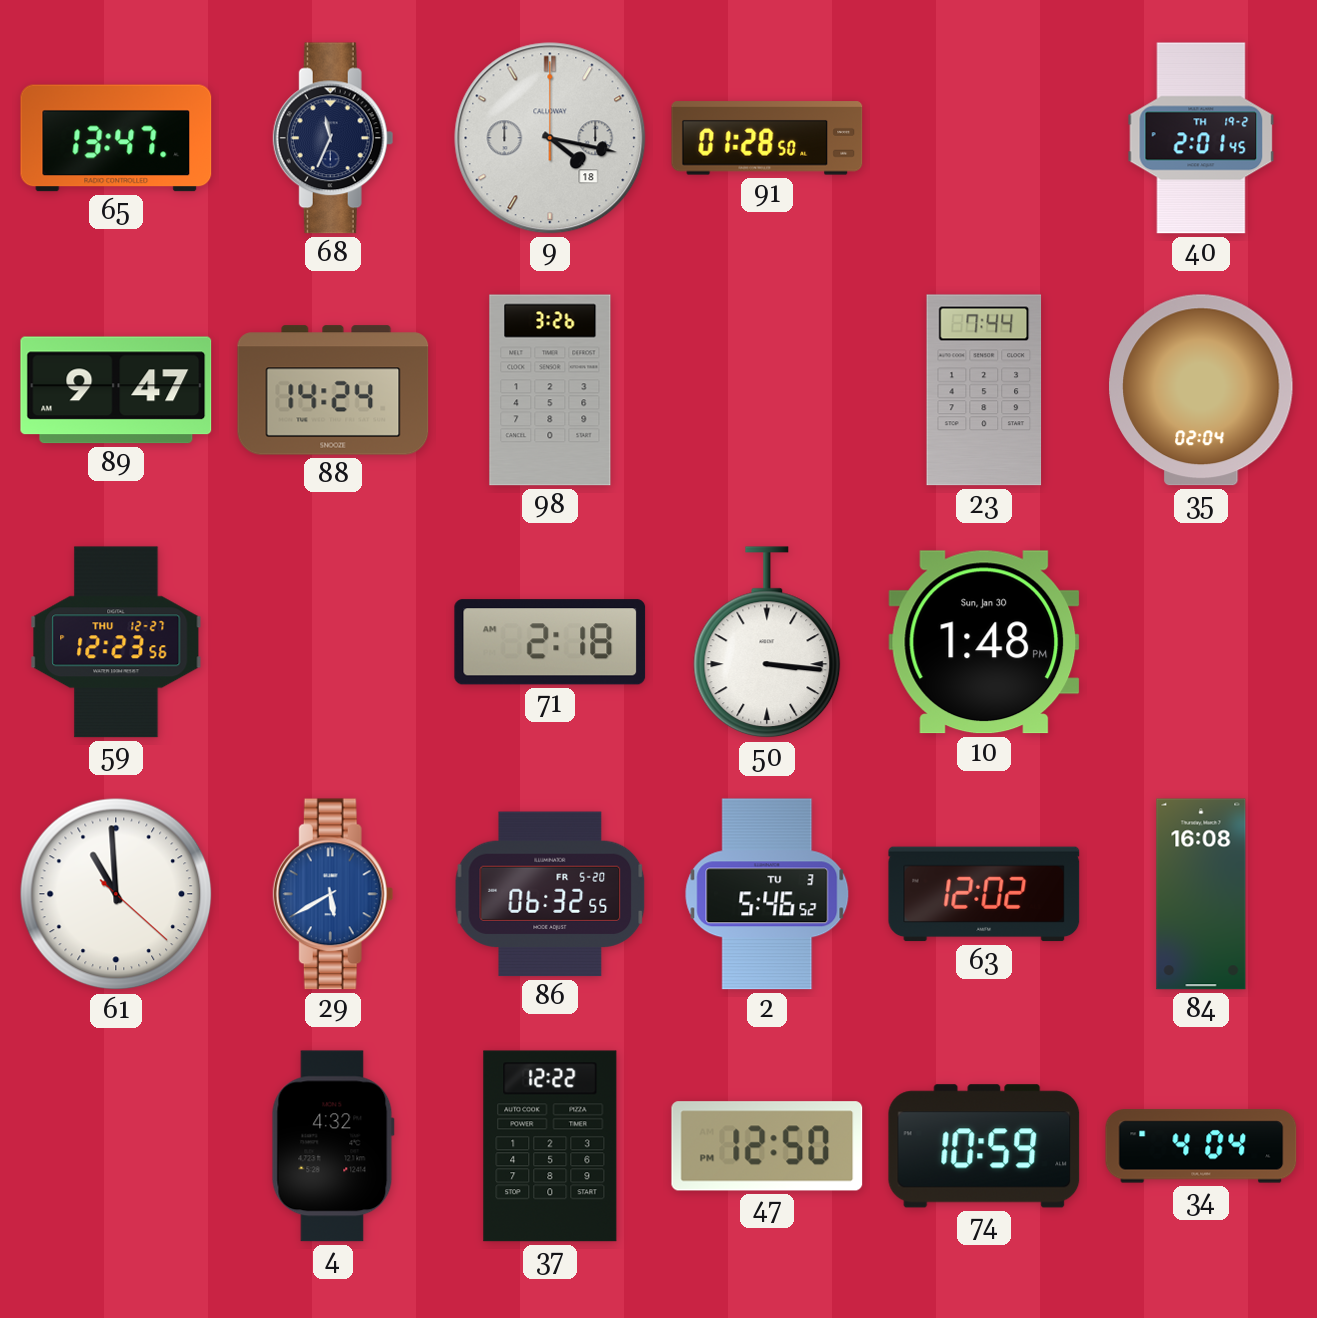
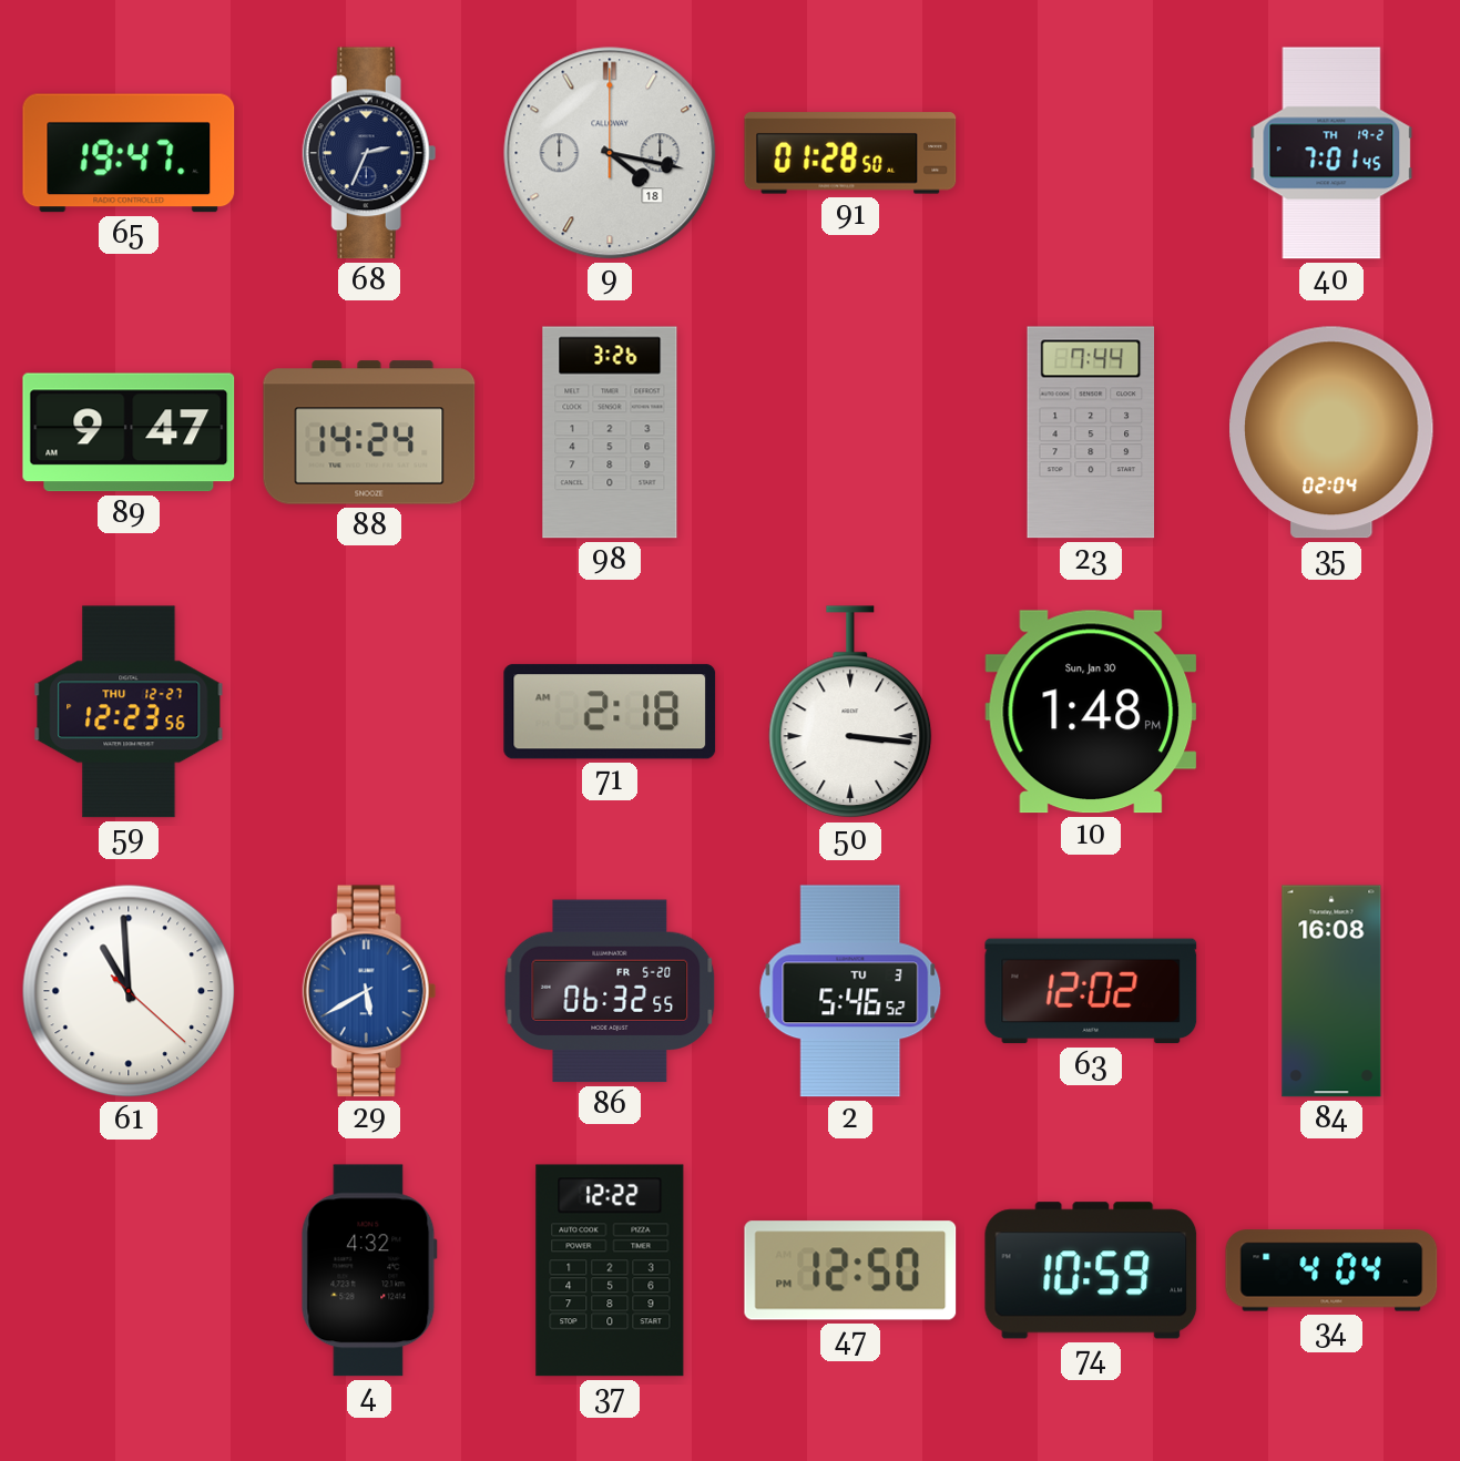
65: 13:47 -> 19:47 (129, 153)
68: 11:34 -> 2:34 (369, 153)
40: 2:01 -> 7:01 (1331, 153)
